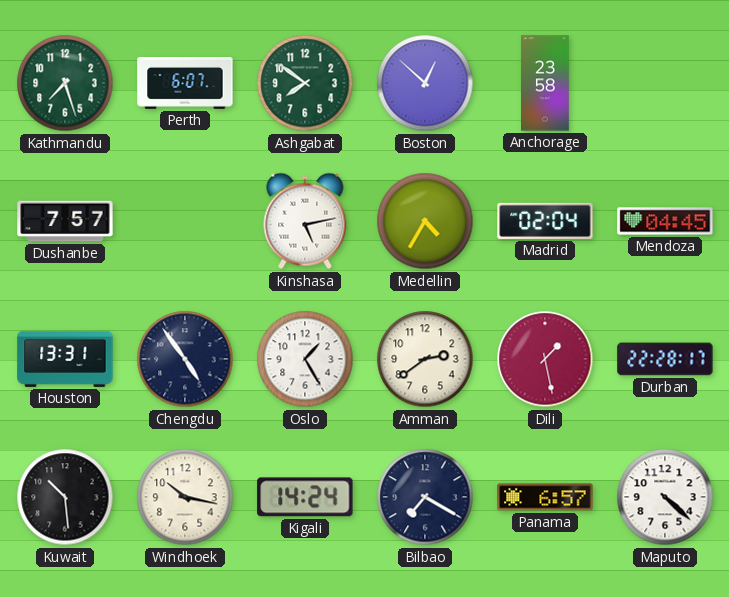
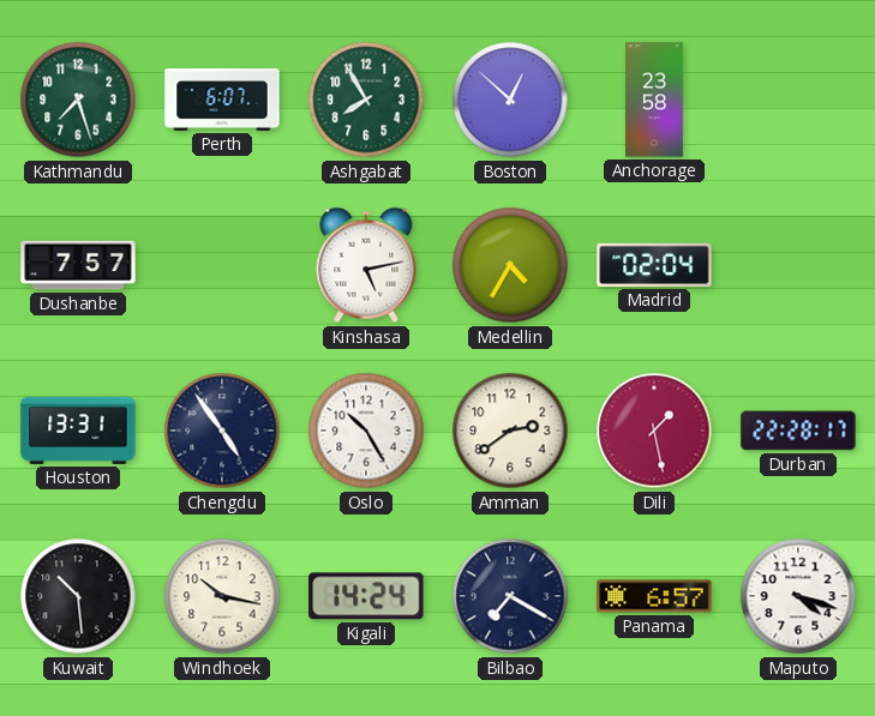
Ashgabat: 7:51 -> 7:55 (366, 100)
Mendoza: 04:45 -> none (665, 221)
Oslo: 1:25 -> 10:25 (366, 431)
Maputo: 4:22 -> 4:18 (798, 596)
